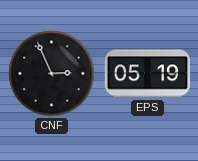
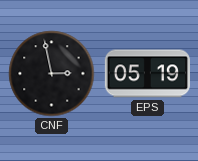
CNF: 2:56 -> 2:58 (52, 74)
